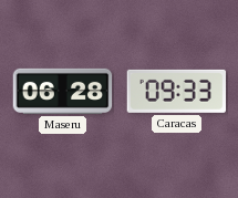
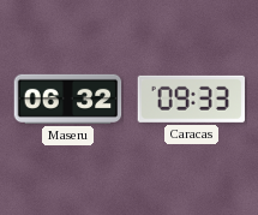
Maseru: 06:28 -> 06:32 (68, 98)
